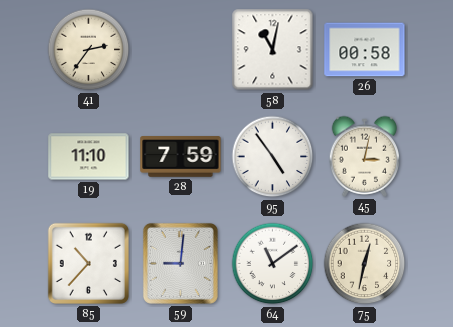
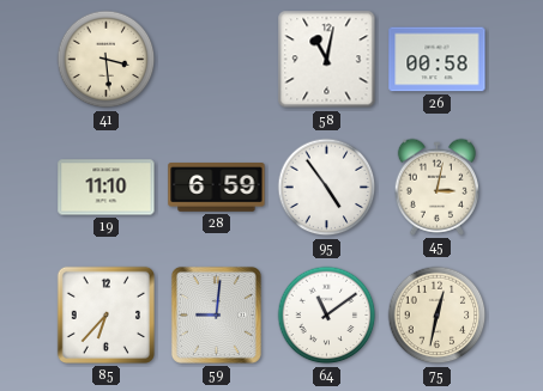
41: 2:36 -> 3:29 (107, 60)
28: 7:59 -> 6:59 (217, 188)
85: 10:37 -> 6:37 (105, 314)
